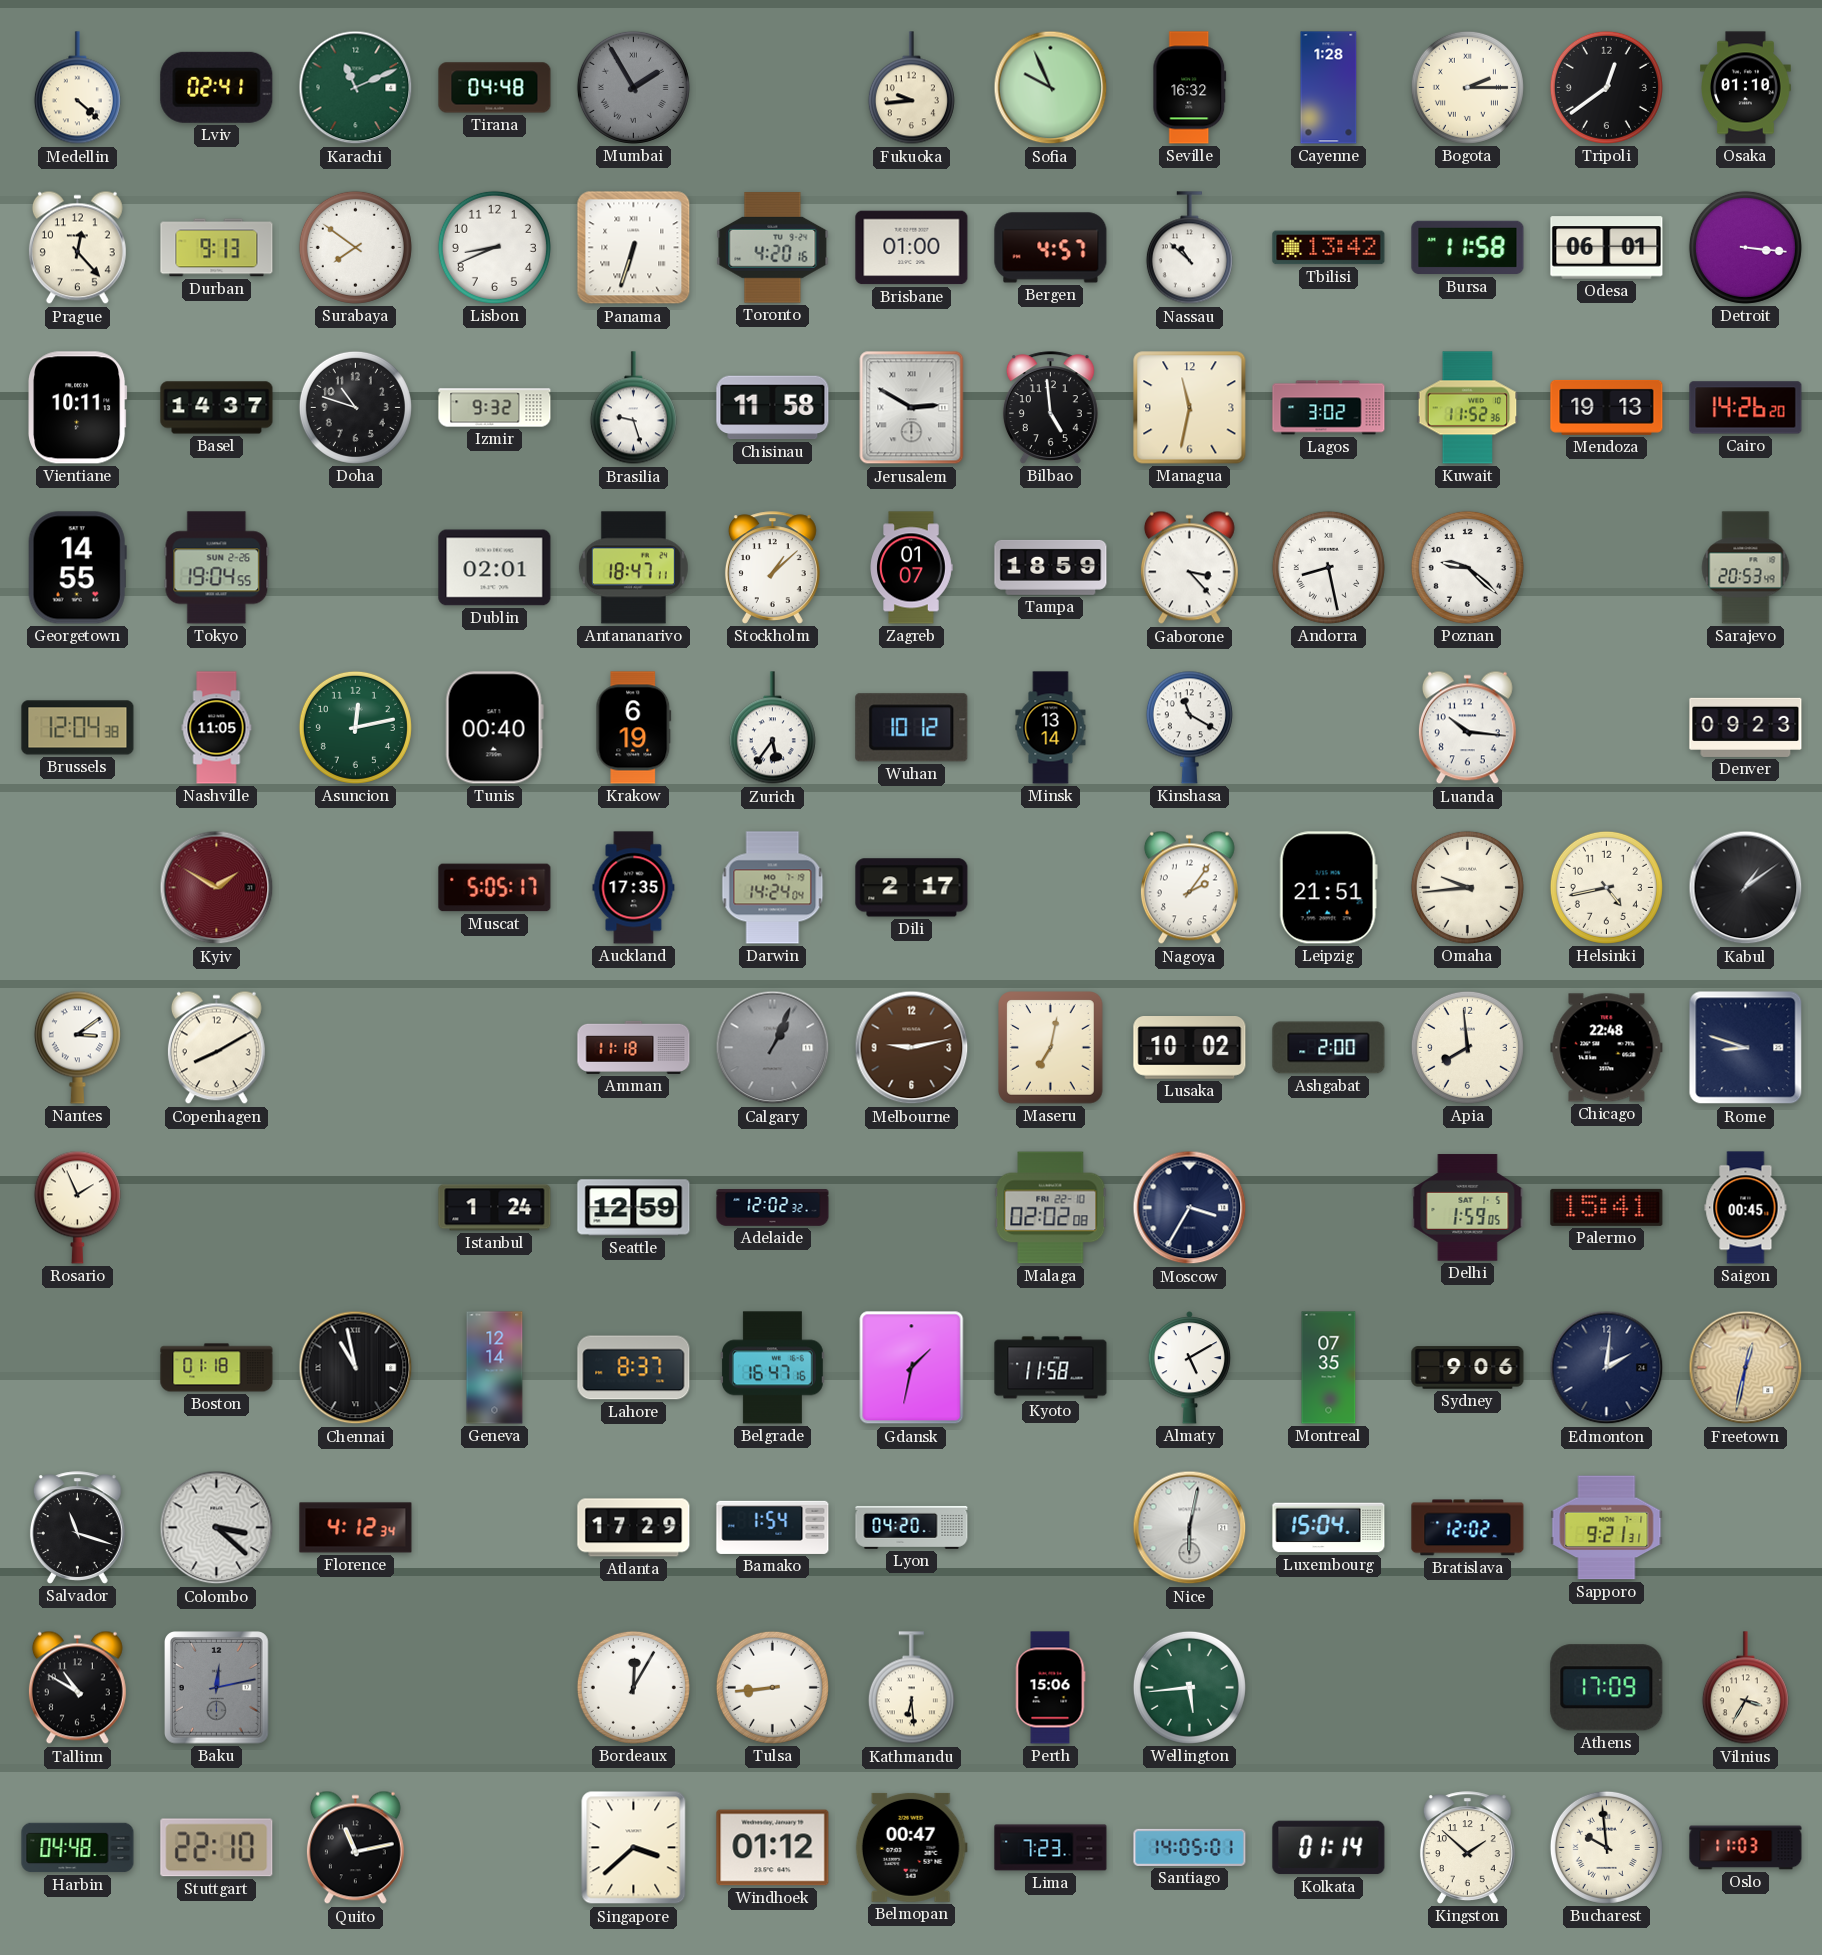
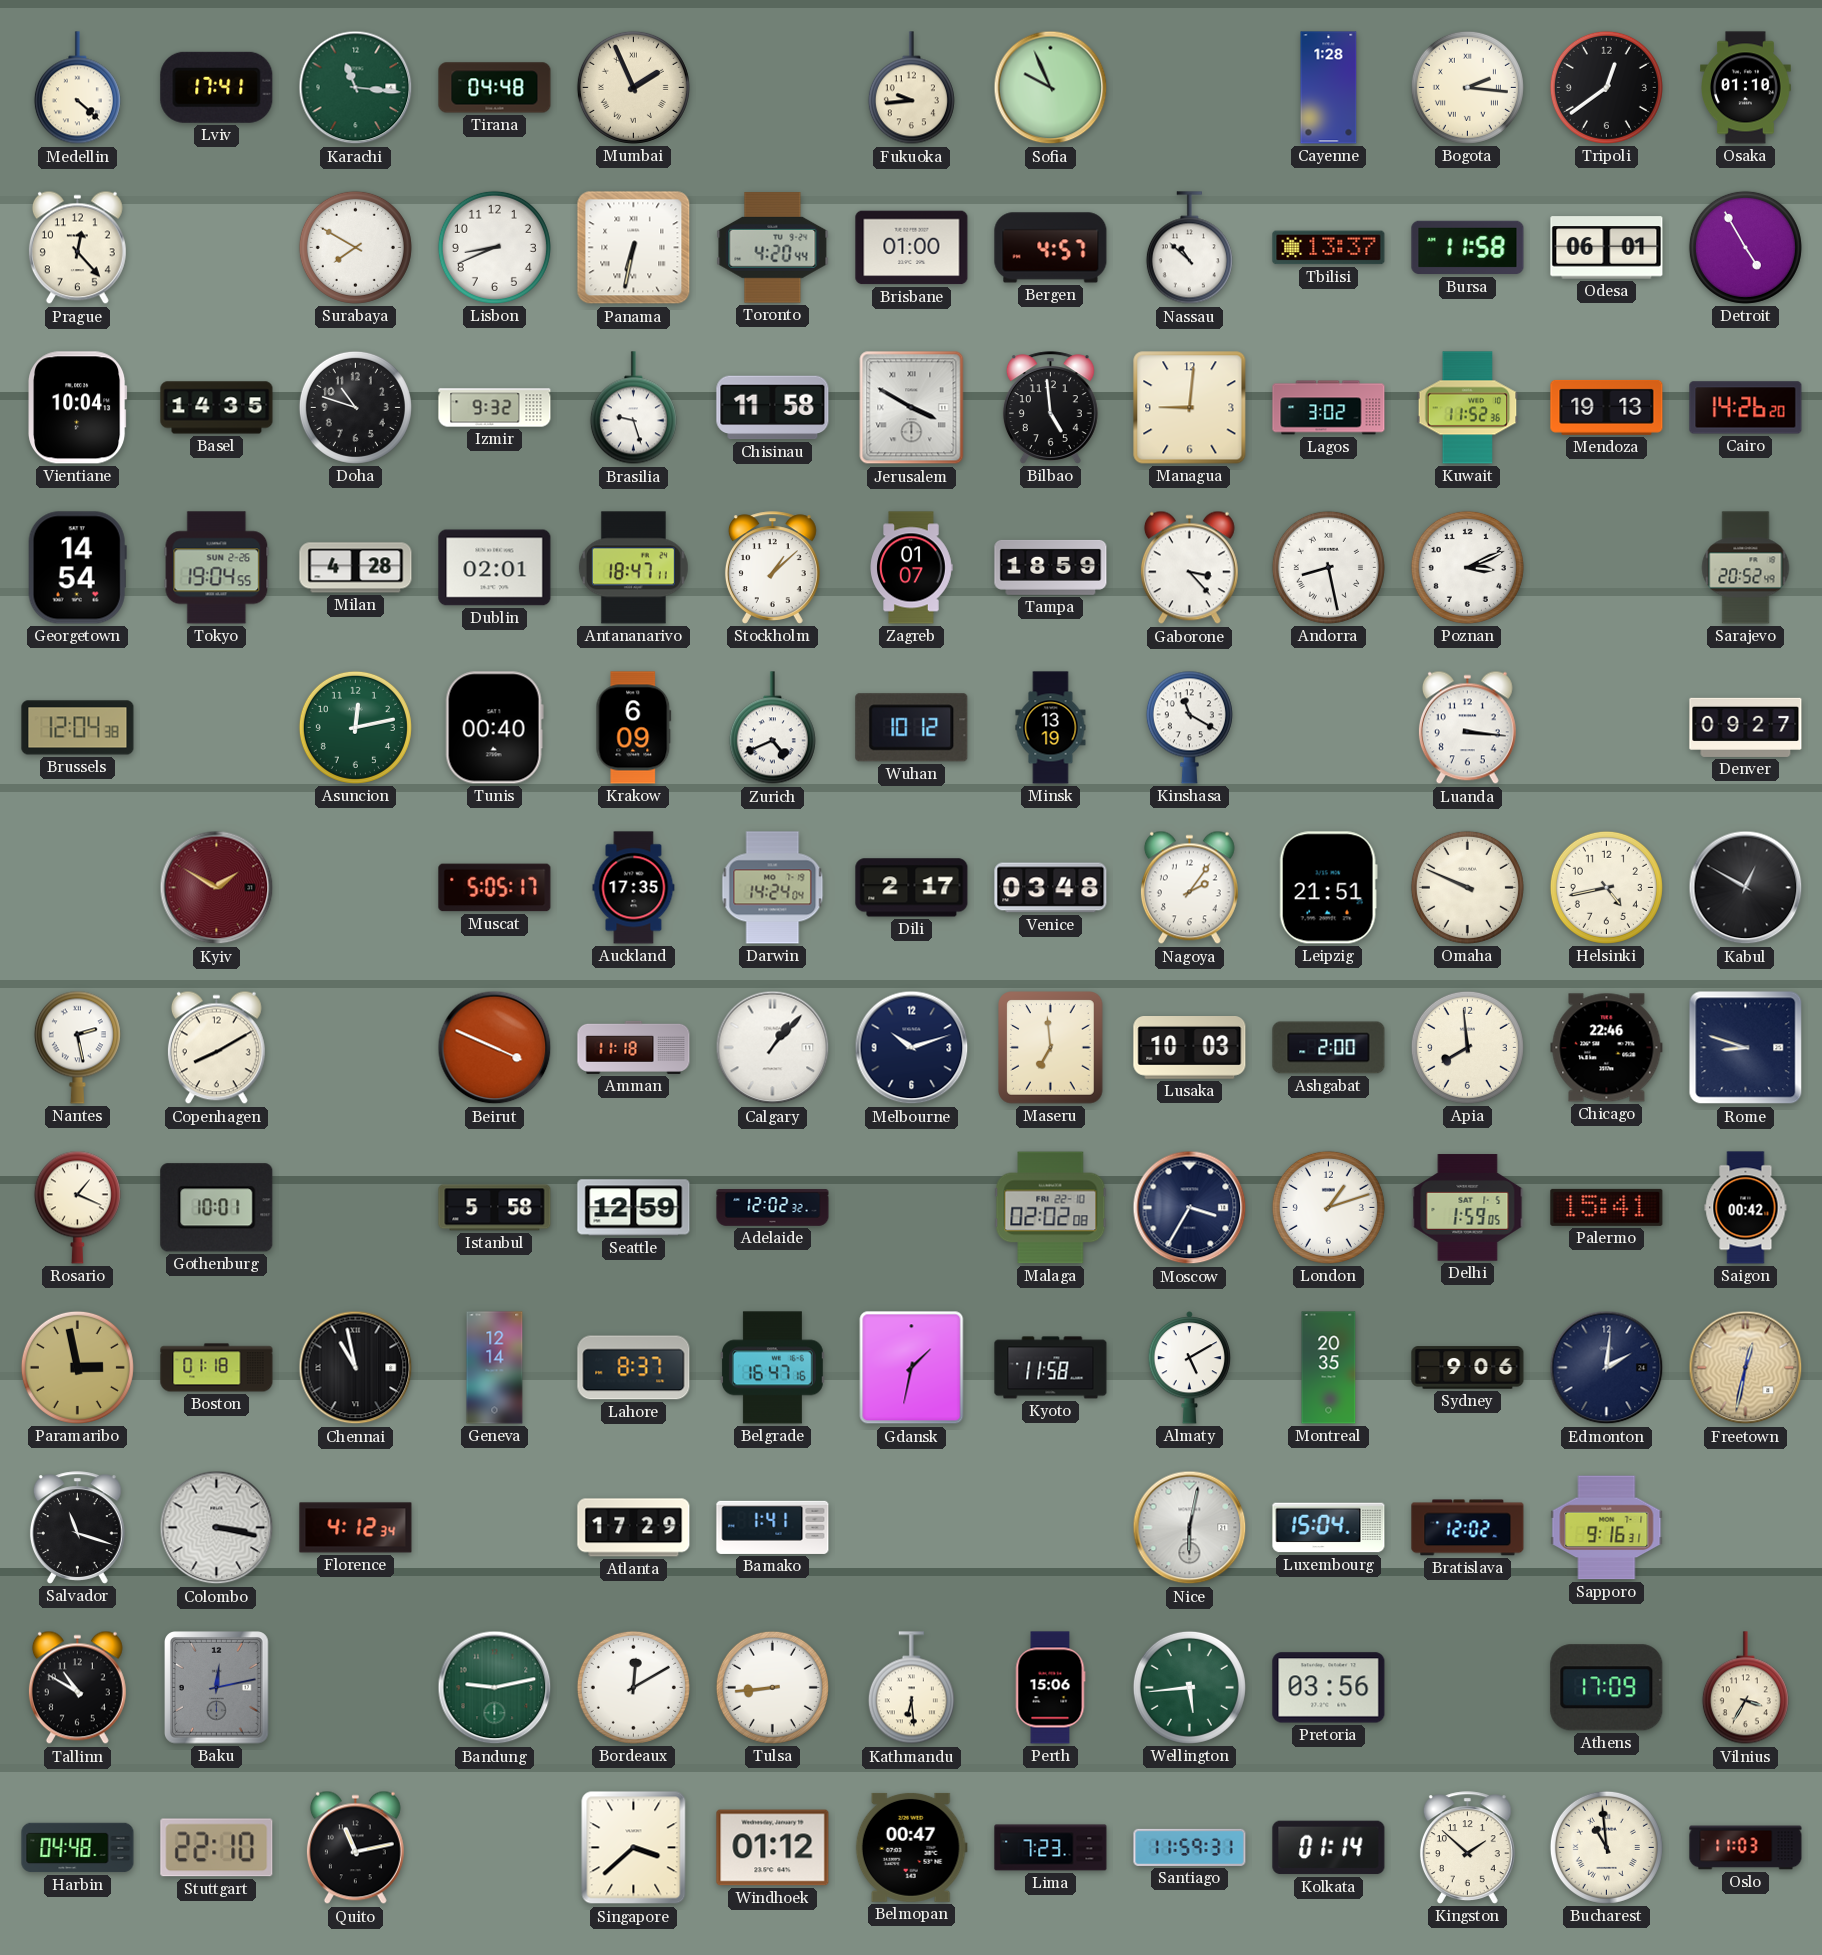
Lviv: 02:41 -> 17:41 (217, 87)
Karachi: 11:11 -> 11:16 (356, 88)
Mumbai: 1:55 -> 1:56 (633, 87)
Mumbai dial: grey -> cream (633, 87)
Seville: 16:32 -> none (1190, 88)
Bogota: 2:15 -> 2:16 (1467, 87)
Durban: 9:13 -> none (217, 248)
Surabaya: 7:51 -> 7:50 (355, 247)
Panama: 6:33 -> 6:32 (634, 248)
Toronto: 4:20:16 -> 4:20:44 (773, 248)
Tbilisi: 13:42 -> 13:37 (1329, 248)
Detroit: 3:16 -> 4:55 (1745, 247)
Vientiane: 10:11 -> 10:04 (78, 408)
Basel: 14:37 -> 14:35 (217, 408)
Jerusalem: 2:50 -> 3:50 (912, 408)
Managua: 11:32 -> 9:01 (1190, 408)
Georgetown: 14:55 -> 14:54 (77, 568)
Milan: none -> 4:28 (356, 568)
Poznan: 9:22 -> 3:11 (1467, 567)
Sarajevo: 20:53 -> 20:52 (1746, 568)
Nashville: 11:05 -> none (217, 728)
Krakow: 6:19 -> 6:09 (634, 728)
Zurich: 5:36 -> 4:41 (772, 728)
Minsk: 13:14 -> 13:19 (1051, 728)
Luanda: 10:16 -> 3:16 (1467, 728)
Denver: 09:23 -> 09:27 (1746, 727)
Venice: none -> 03:48 (1051, 888)
Omaha: 9:44 -> 9:49 (1467, 887)
Kabul: 1:09 -> 12:50 (1746, 888)
Nantes: 3:09 -> 2:28 (77, 1047)
Beirut: none -> 3:49 (495, 1048)
Calgary: 1:04 -> 1:07 (773, 1048)
Calgary dial: grey -> white (773, 1048)
Melbourne: 9:13 -> 10:12 (912, 1048)
Melbourne dial: brown -> navy (912, 1048)
Maseru: 7:02 -> 6:59 (1051, 1048)
Lusaka: 10:02 -> 10:03 (1190, 1048)
Chicago: 22:48 -> 22:46 (1607, 1048)
Rosario: 1:56 -> 1:19 (77, 1207)
Gothenburg: none -> 10:01 (217, 1208)
Istanbul: 1:24 -> 5:58 (495, 1208)
London: none -> 1:12 (1328, 1207)
Saigon: 00:45 -> 00:42 (1746, 1208)
Paramaribo: none -> 2:58 (77, 1367)
Montreal: 07:35 -> 20:35 (1329, 1368)
Colombo: 3:22 -> 3:17 (217, 1528)
Bamako: 1:54 -> 1:41 (773, 1527)
Lyon: 04:20 -> none (912, 1527)
Sapporo: 9:21 -> 9:16 (1607, 1528)
Bandung: none -> 9:13 (495, 1688)
Bordeaux: 12:05 -> 12:10 (633, 1687)
Pretoria: none -> 03:56 (1329, 1688)
Santiago: 14:05 -> 11:59 (1190, 1847)
Bucharest: 9:59 -> 10:59 (1606, 1847)
